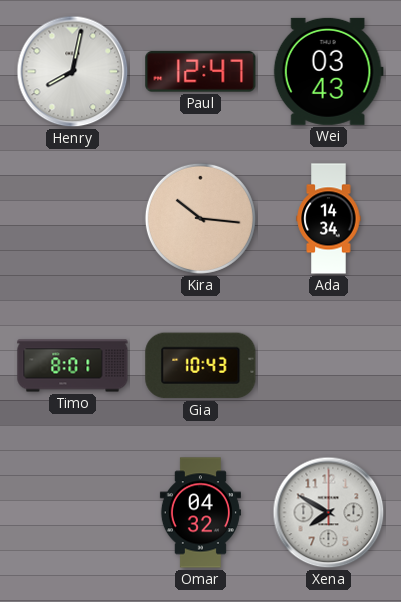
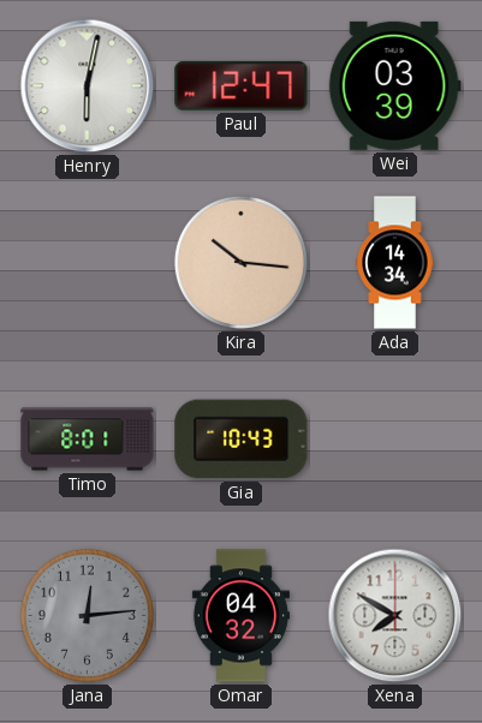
Henry: 8:02 -> 6:02 (88, 86)
Wei: 03:43 -> 03:39 (394, 85)
Jana: none -> 12:14 (87, 615)
